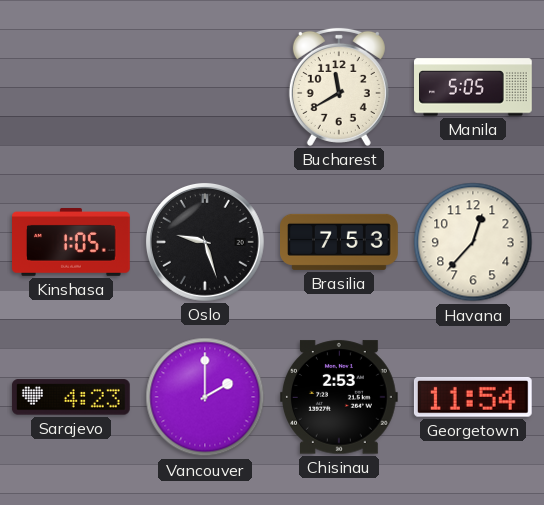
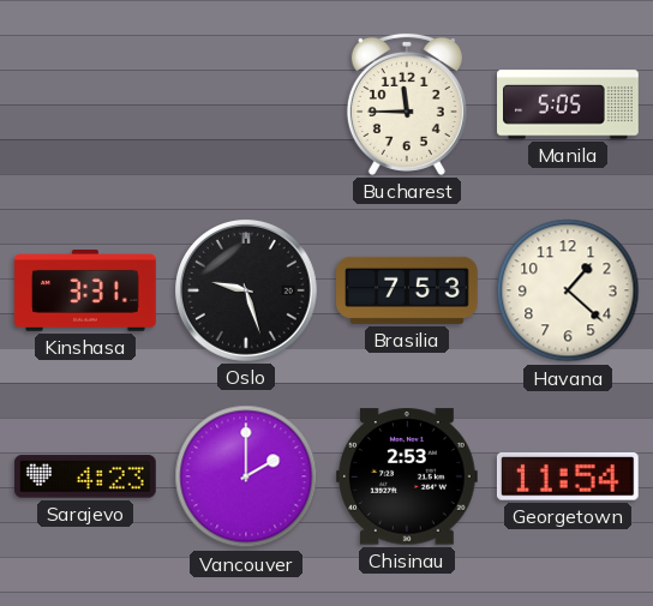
Bucharest: 11:40 -> 11:45 (407, 104)
Kinshasa: 1:05 -> 3:31 (86, 292)
Havana: 12:37 -> 1:22 (568, 290)
